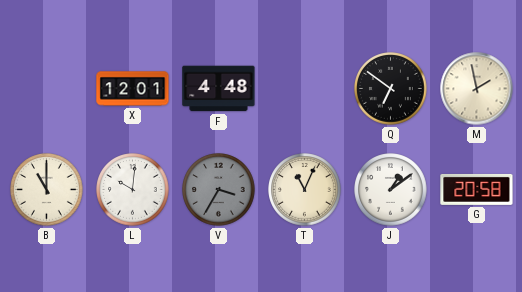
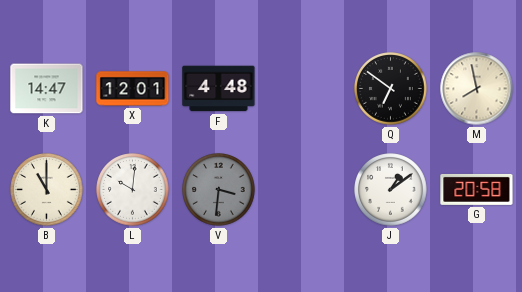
K: none -> 14:47 (47, 89)
M: 1:58 -> 7:58 (477, 89)
V: 3:35 -> 3:31 (219, 190)
T: 11:04 -> none (305, 190)
